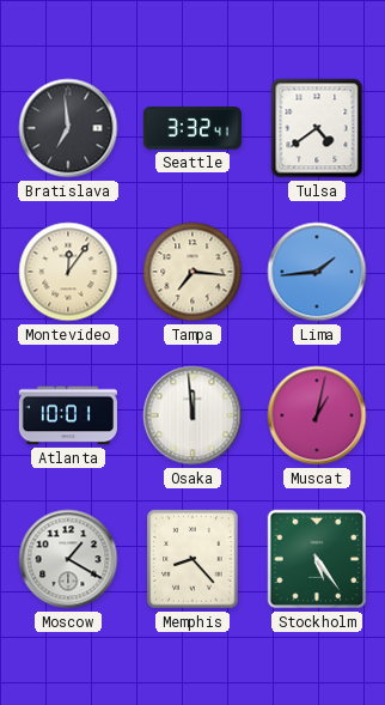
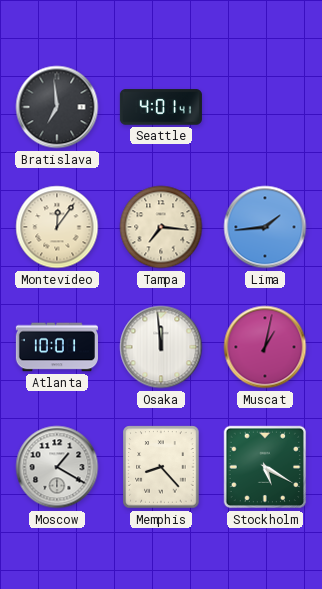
Seattle: 3:32 -> 4:01 (161, 107)
Tulsa: 4:39 -> none (317, 128)
Stockholm: 5:24 -> 5:20 (265, 467)
